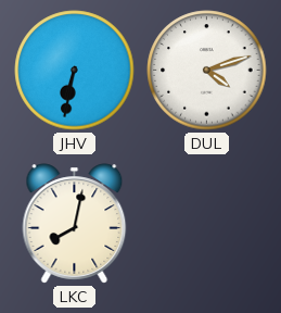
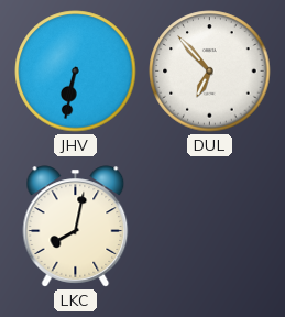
DUL: 4:12 -> 6:53 (210, 72)
